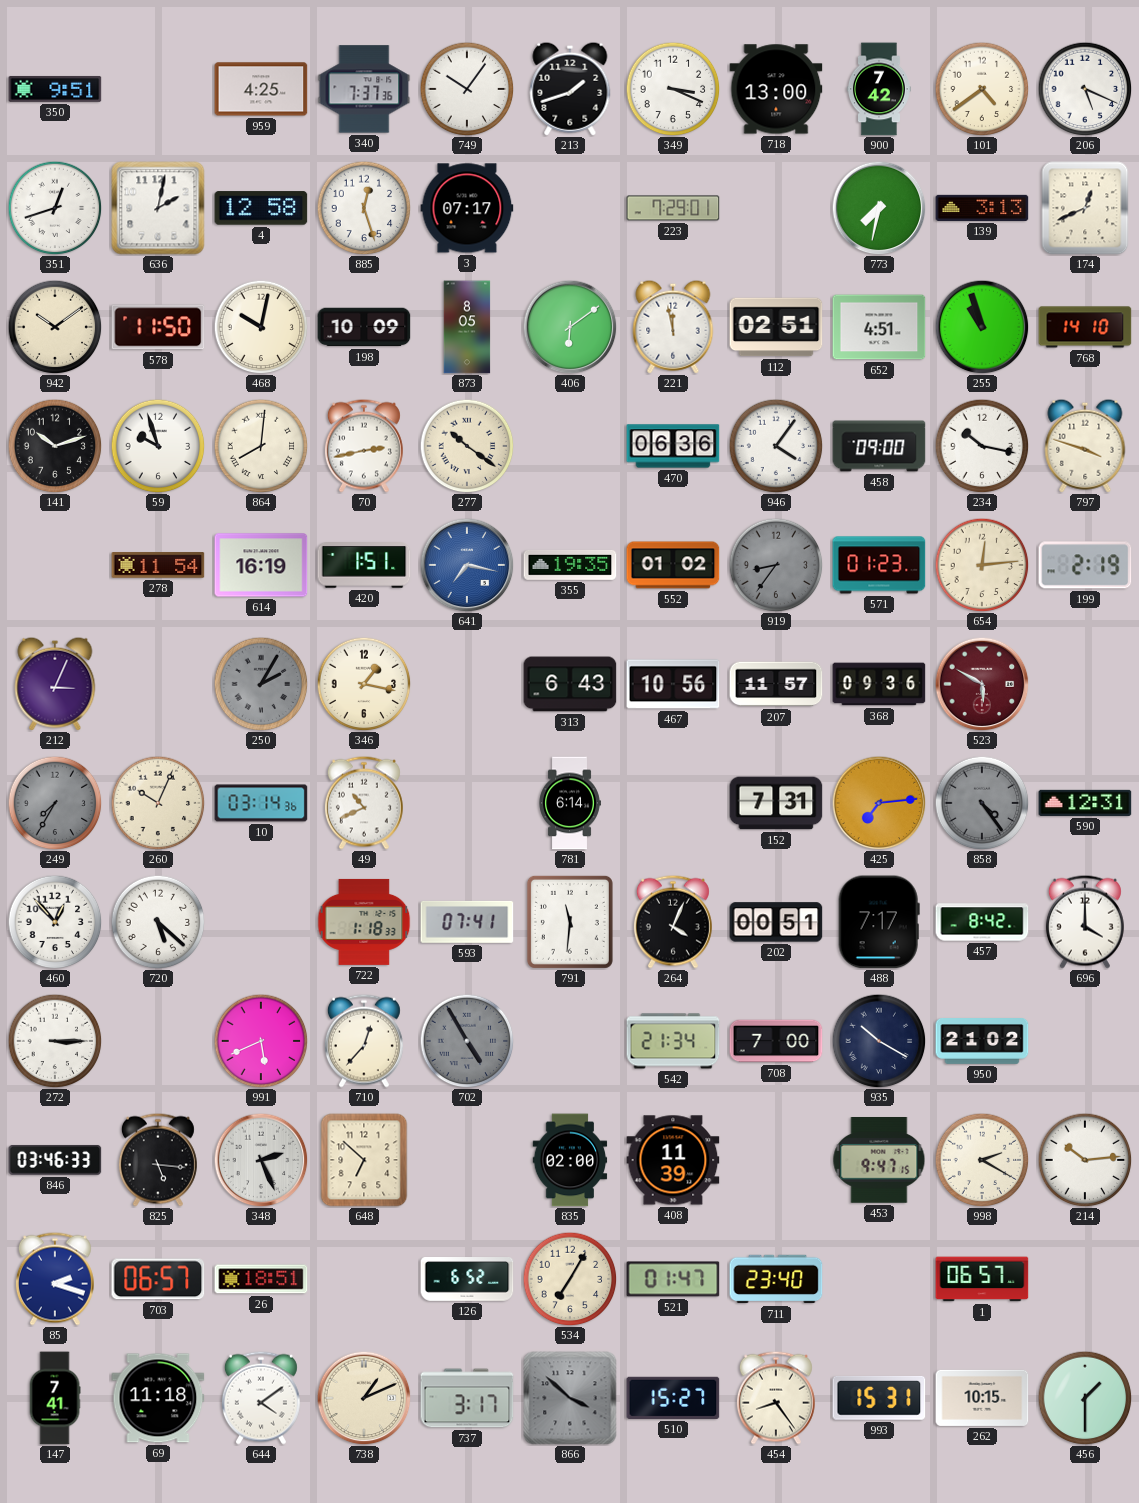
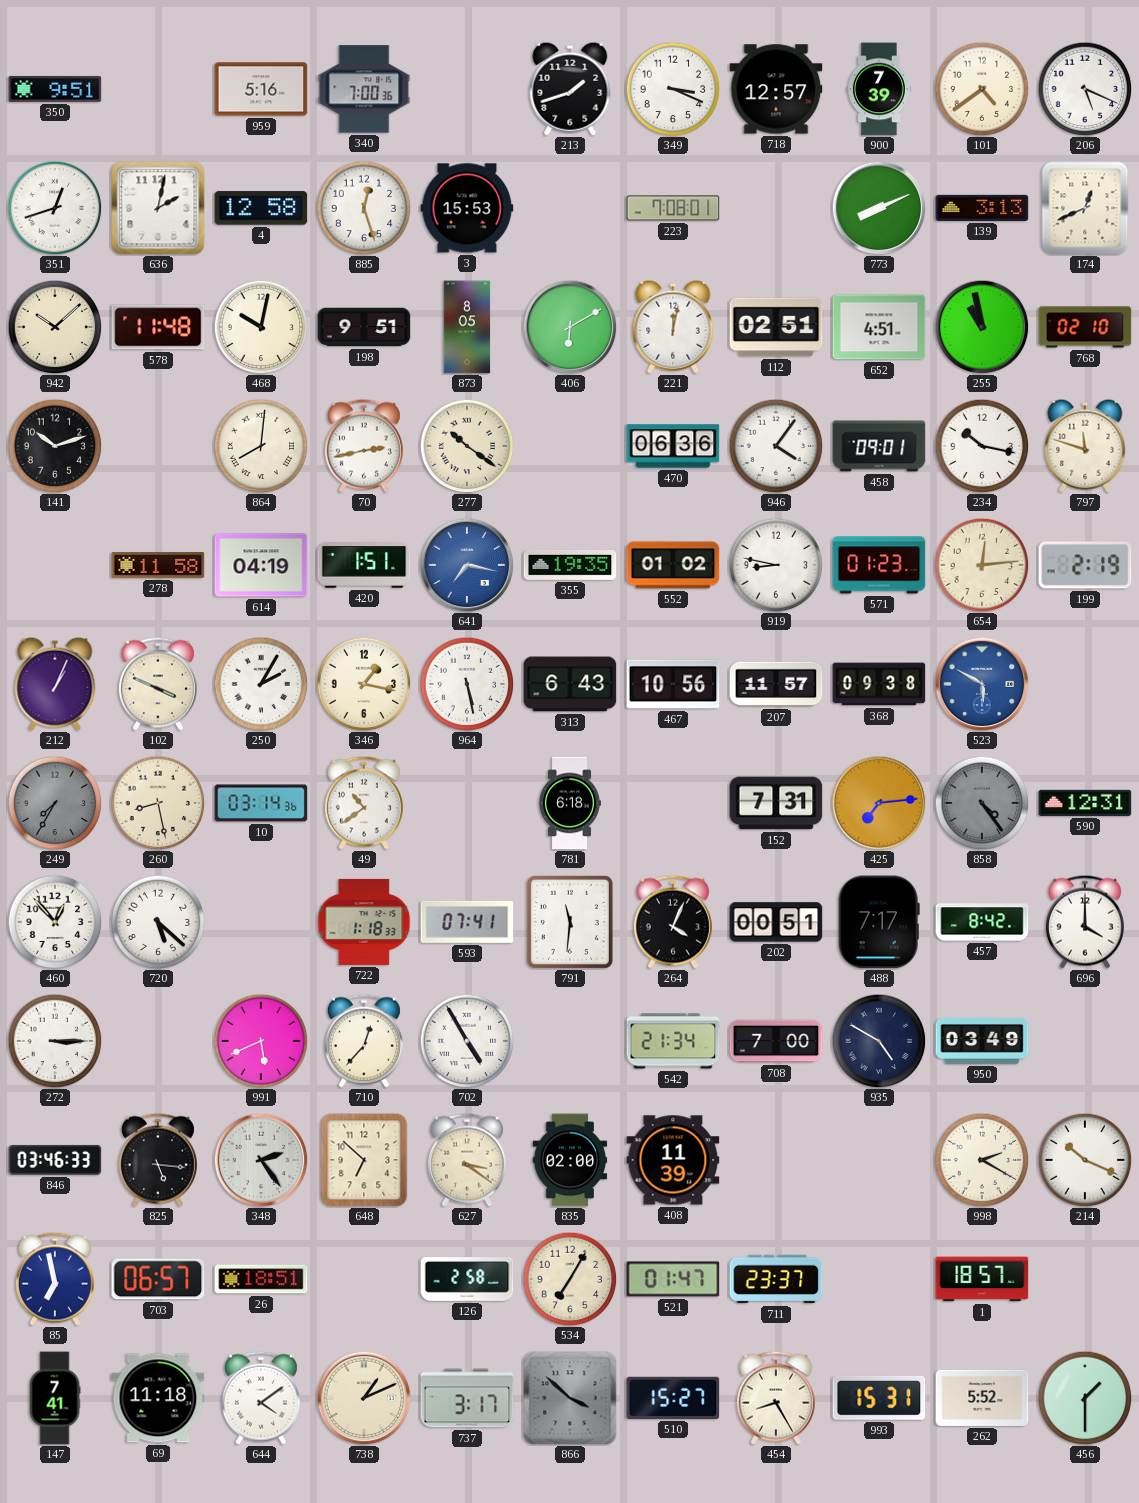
959: 4:25 -> 5:16 (261, 89)
340: 7:37 -> 7:00 (364, 89)
749: 10:06 -> none (467, 89)
718: 13:00 -> 12:57 (776, 89)
900: 7:42 -> 7:39 (879, 89)
3: 07:17 -> 15:53 (467, 208)
223: 7:29 -> 7:08 (673, 208)
773: 7:32 -> 8:11 (879, 208)
942: 10:09 -> 10:08 (55, 327)
578: 11:50 -> 11:48 (158, 327)
198: 10:09 -> 9:51 (364, 327)
406: 6:09 -> 6:10 (570, 327)
221: 11:58 -> 12:02 (673, 327)
255: 10:57 -> 10:58 (982, 327)
768: 14:10 -> 02:10 (1085, 327)
59: 9:57 -> none (158, 446)
458: 09:00 -> 09:01 (879, 446)
797: 3:48 -> 11:48 (1085, 446)
278: 11:54 -> 11:58 (158, 565)
614: 16:19 -> 04:19 (261, 565)
919: 8:36 -> 8:47 (776, 565)
919 dial: grey -> white (776, 565)
212: 3:04 -> 1:04 (55, 684)
102: none -> 3:49 (158, 684)
250 dial: grey -> white (261, 684)
964: none -> 5:28 (467, 684)
368: 09:36 -> 09:38 (879, 684)
523 dial: burgundy -> blue (982, 684)
260: 10:04 -> 8:28 (158, 803)
49: 10:41 -> 10:39 (364, 803)
781: 6:14 -> 6:18 (570, 803)
702 dial: grey -> white (467, 1041)
935: 10:20 -> 4:50 (879, 1041)
950: 21:02 -> 03:49 (982, 1042)
348: 2:26 -> 2:24 (261, 1160)
627: none -> 3:21 (467, 1160)
453: 9:47 -> none (879, 1161)
214: 10:14 -> 10:19 (1085, 1160)
85: 2:18 -> 6:58 (55, 1279)
126: 6:52 -> 2:58 (467, 1280)
711: 23:40 -> 23:37 (776, 1279)
1: 06:57 -> 18:57 (982, 1279)
454: 8:24 -> 8:25 (776, 1398)
262: 10:15 -> 5:52 (982, 1398)
